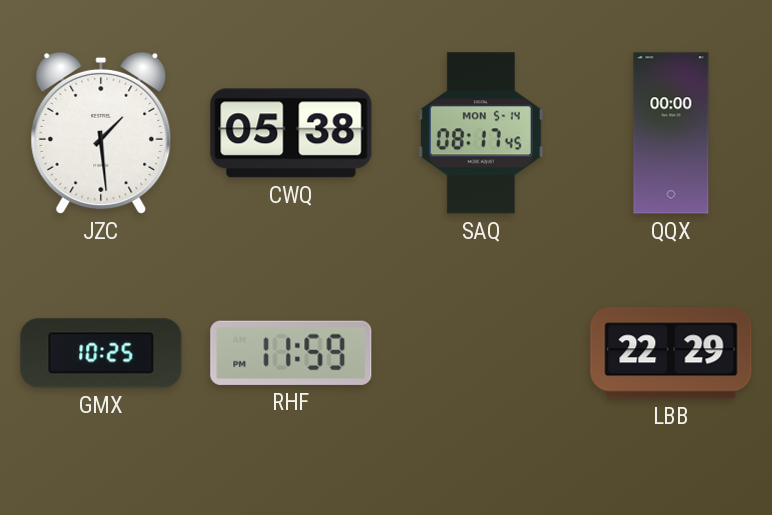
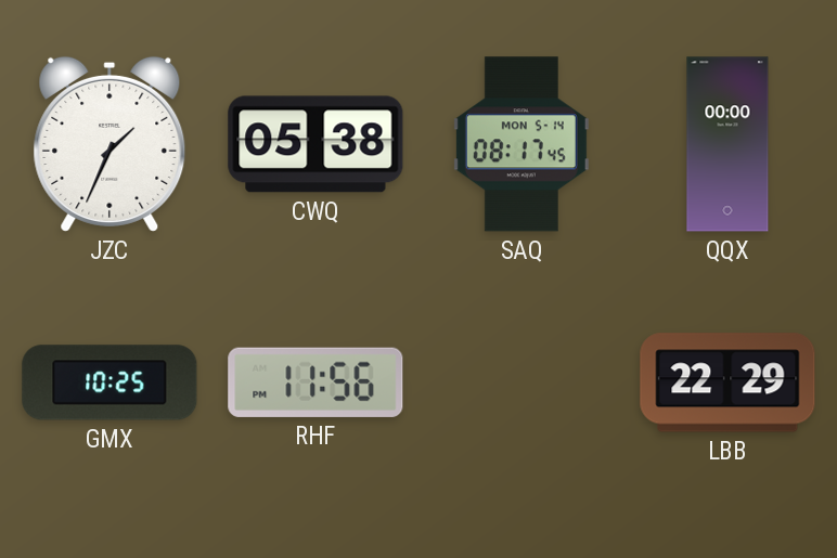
JZC: 1:29 -> 1:34 (110, 144)
RHF: 11:59 -> 11:56 (316, 382)
